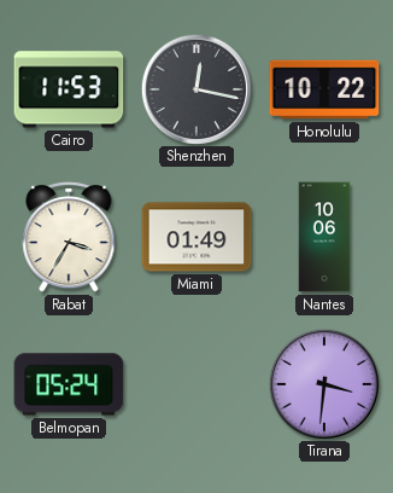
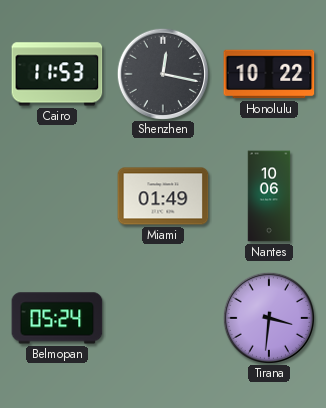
Rabat: 3:35 -> none (69, 238)
